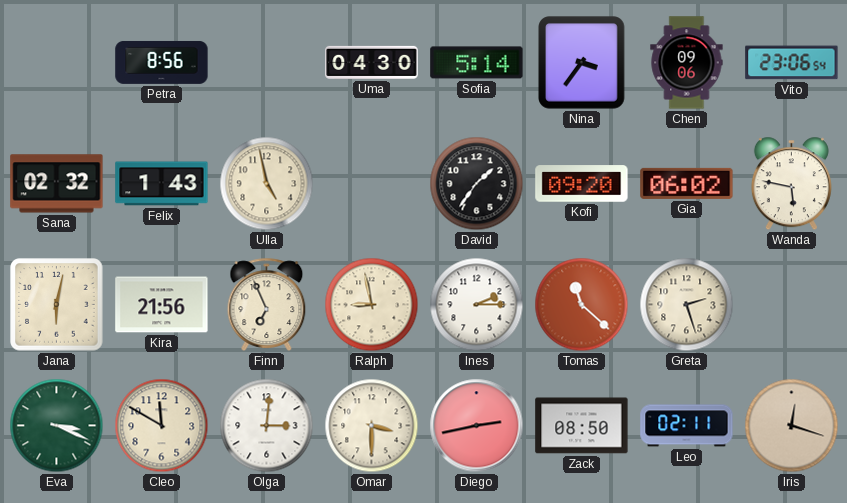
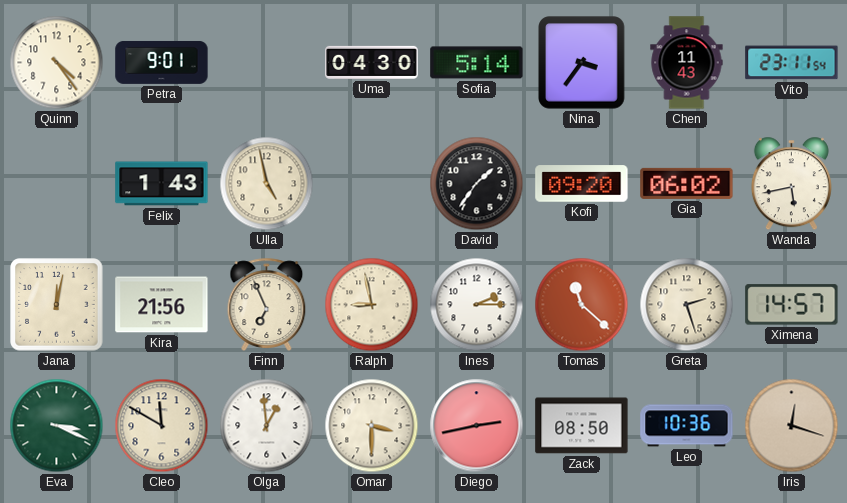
Quinn: none -> 4:24 (57, 63)
Petra: 8:56 -> 9:01 (162, 62)
Chen: 09:06 -> 11:43 (687, 63)
Vito: 23:06 -> 23:11 (792, 63)
Sana: 02:32 -> none (57, 184)
Wanda: 5:47 -> 5:43 (791, 184)
Jana: 6:02 -> 12:02 (57, 305)
Ximena: none -> 14:57 (792, 305)
Olga: 3:01 -> 12:59 (267, 426)
Leo: 02:11 -> 10:36 (687, 426)
